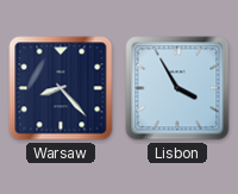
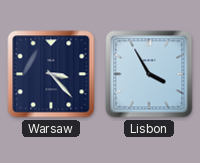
Warsaw: 8:23 -> 3:23 (51, 74)
